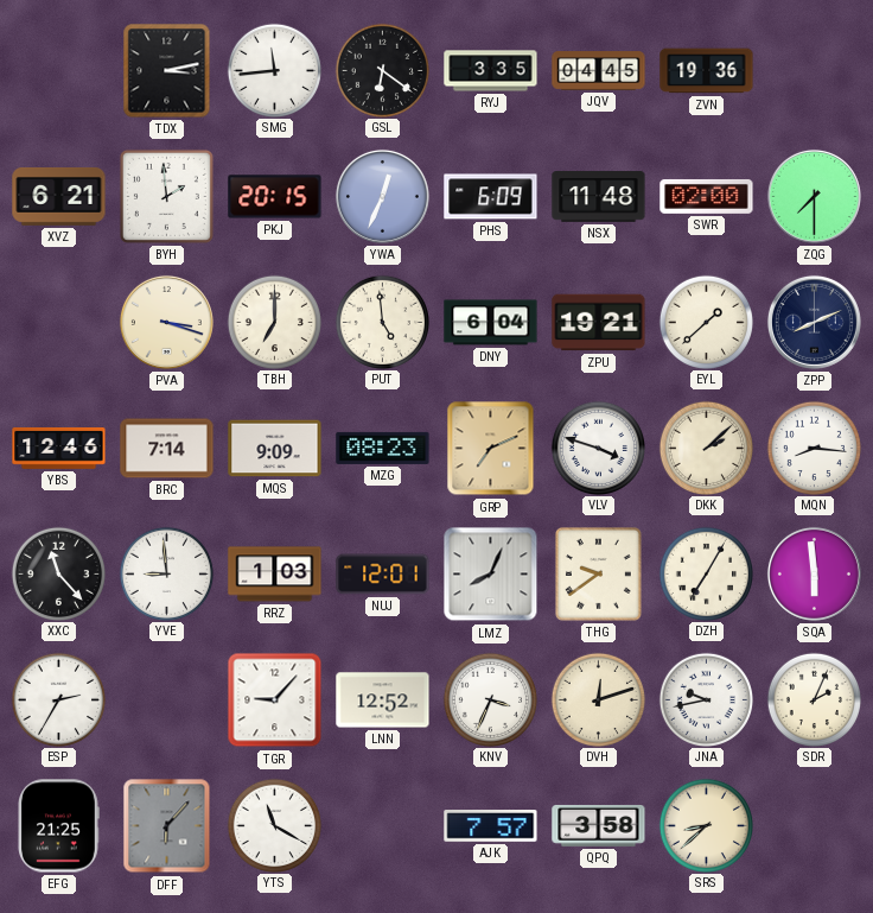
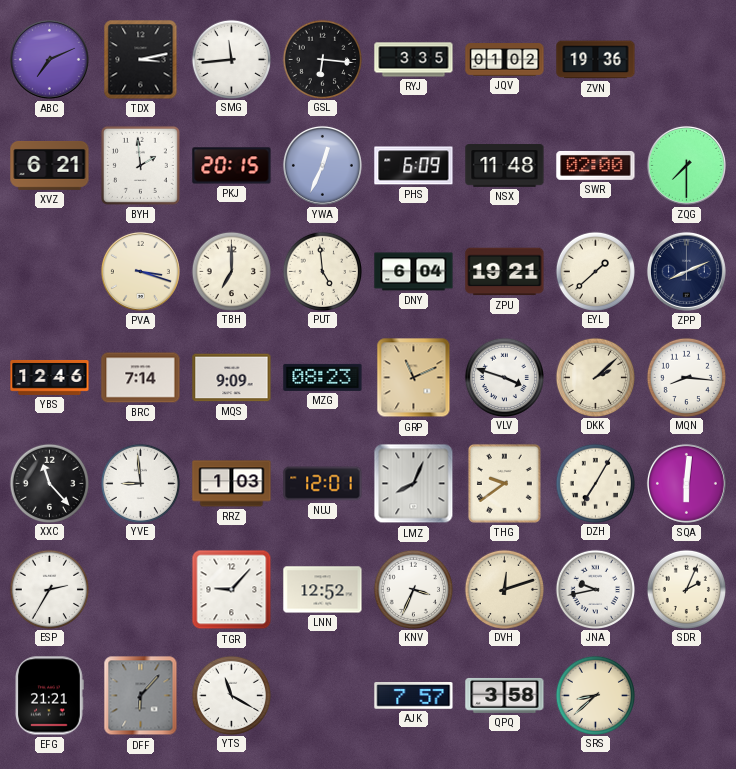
ABC: none -> 7:11 (49, 59)
GSL: 6:21 -> 6:16 (322, 59)
JQV: 04:45 -> 01:02 (505, 60)
GRP: 7:11 -> 11:11 (414, 378)
SQA: 5:59 -> 6:01 (686, 483)
EFG: 21:25 -> 21:21 (49, 696)
